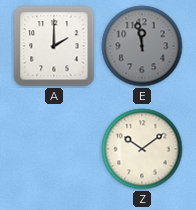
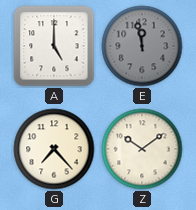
A: 2:00 -> 5:00 (54, 46)
G: none -> 7:23 (54, 149)
